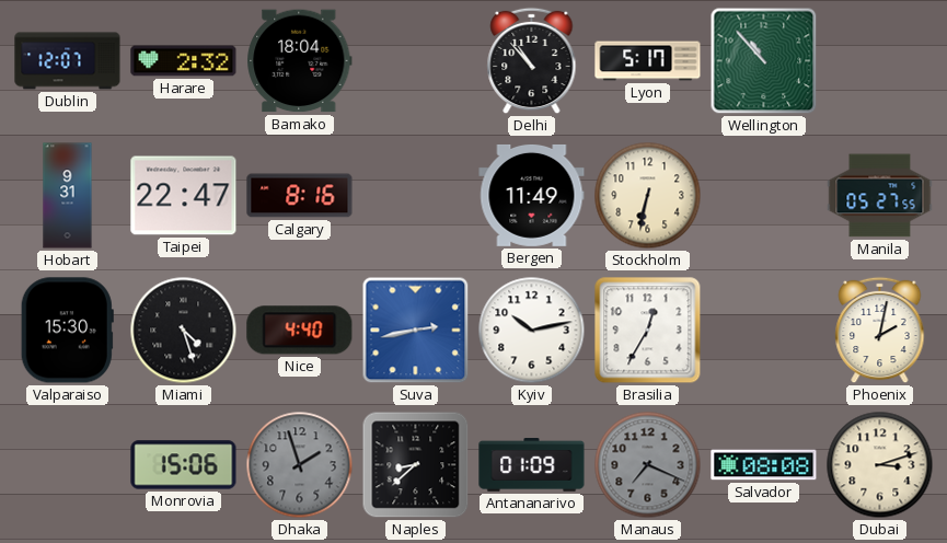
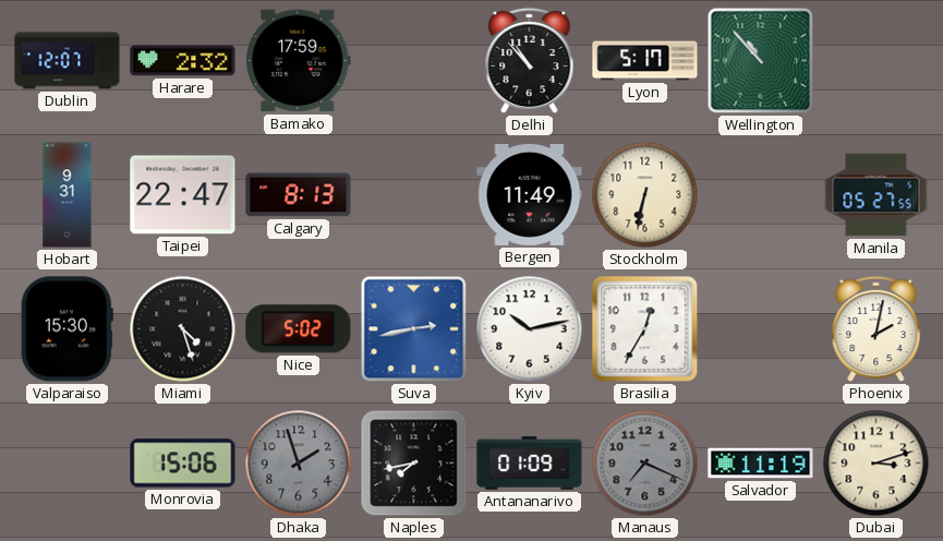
Bamako: 18:04 -> 17:59 (299, 61)
Calgary: 8:16 -> 8:13 (299, 195)
Nice: 4:40 -> 5:02 (299, 329)
Naples: 8:38 -> 7:43 (414, 464)
Salvador: 08:08 -> 11:19 (761, 464)
